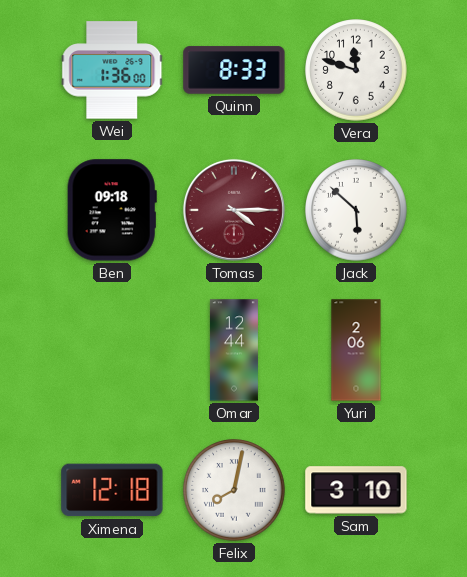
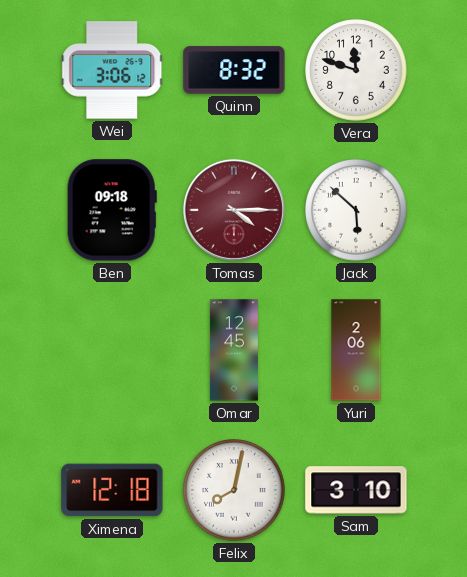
Wei: 1:36 -> 3:06 (112, 70)
Quinn: 8:33 -> 8:32 (234, 70)
Omar: 12:44 -> 12:45 (234, 350)
